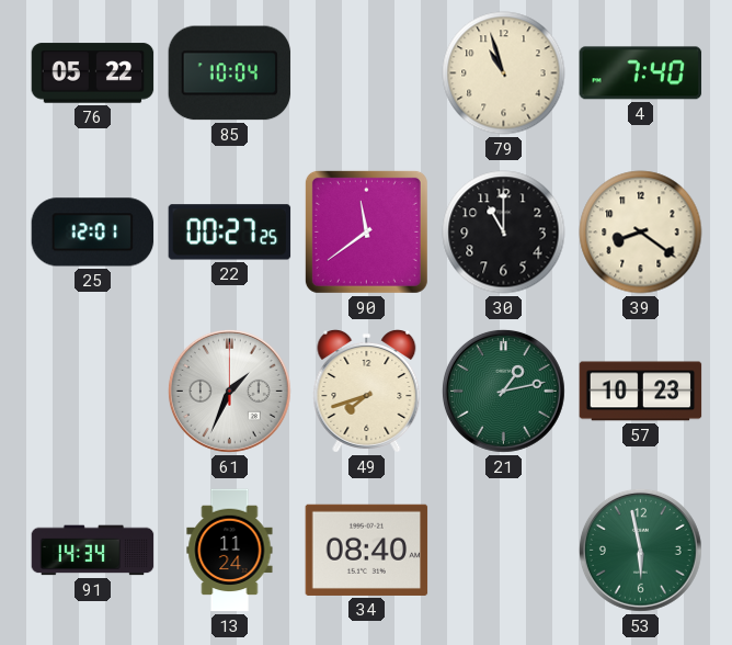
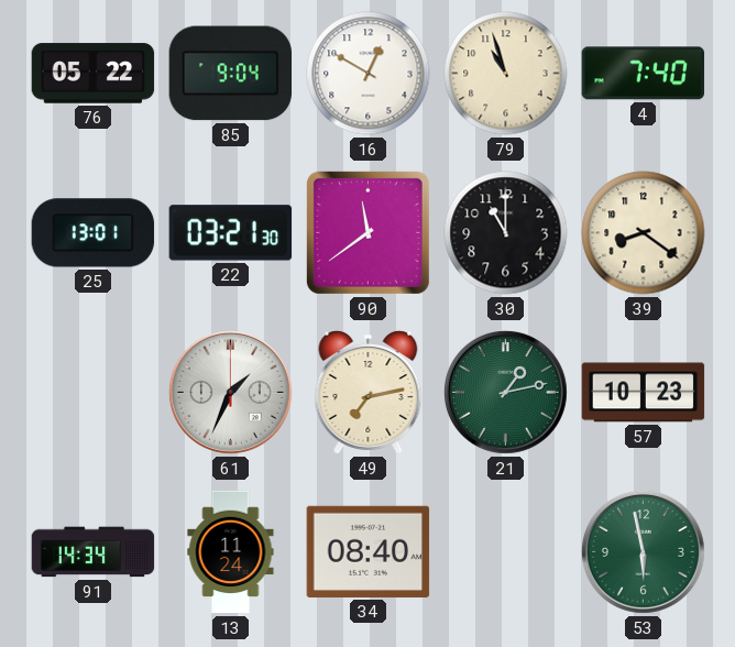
85: 10:04 -> 9:04 (231, 74)
16: none -> 12:50 (369, 74)
25: 12:01 -> 13:01 (94, 233)
22: 00:27 -> 03:21 (231, 233)
49: 7:42 -> 7:13 (369, 393)
